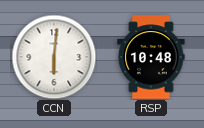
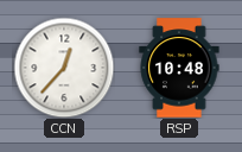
CCN: 6:01 -> 12:37 (64, 68)
